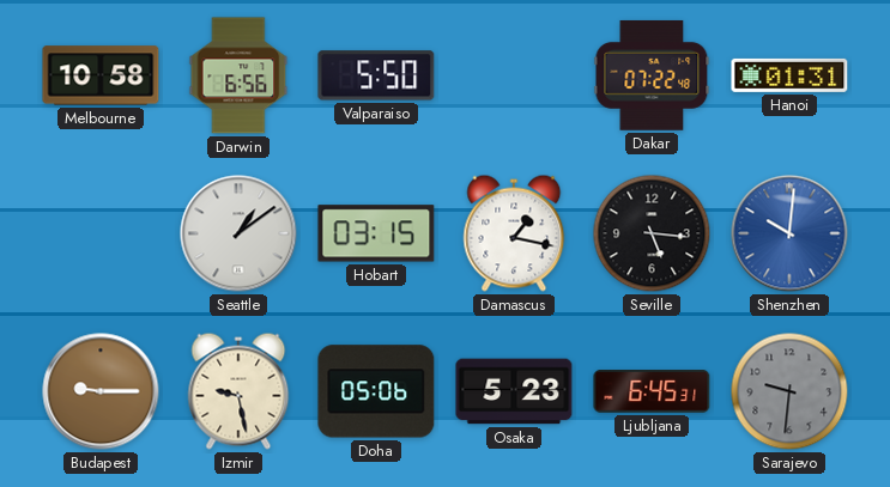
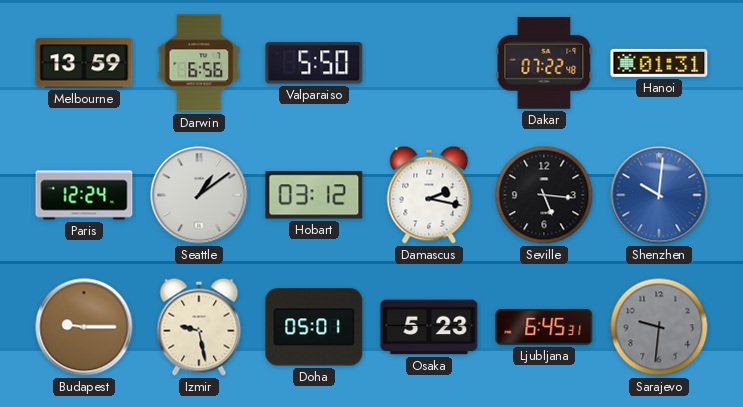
Melbourne: 10:58 -> 13:59 (84, 63)
Paris: none -> 12:24 (84, 195)
Hobart: 03:15 -> 03:12 (314, 195)
Damascus: 1:17 -> 2:17 (429, 195)
Doha: 05:06 -> 05:01 (314, 327)
